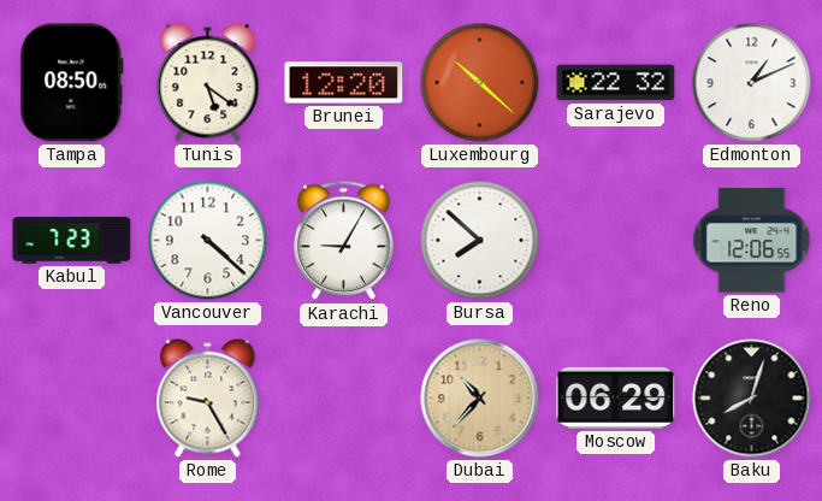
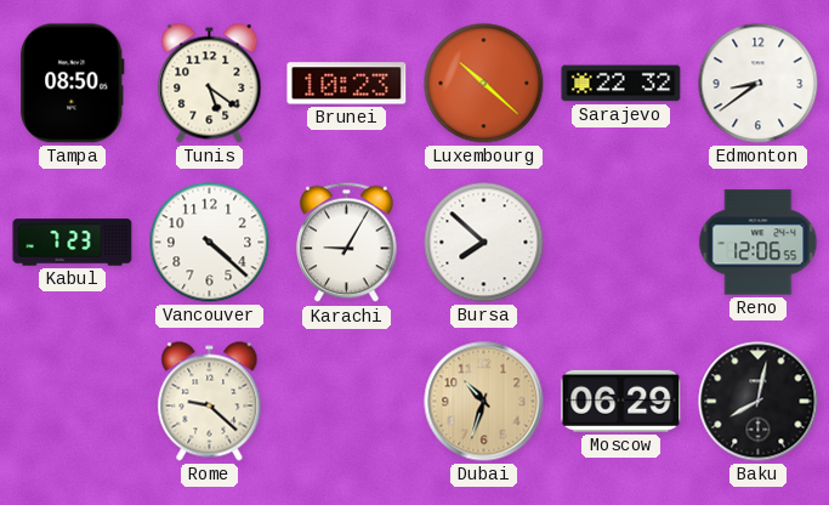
Brunei: 12:20 -> 10:23 (347, 84)
Edmonton: 1:11 -> 8:39 (759, 84)
Rome: 9:25 -> 9:22 (210, 402)
Dubai: 10:37 -> 10:33 (484, 402)
Baku: 8:03 -> 8:02 (759, 402)
